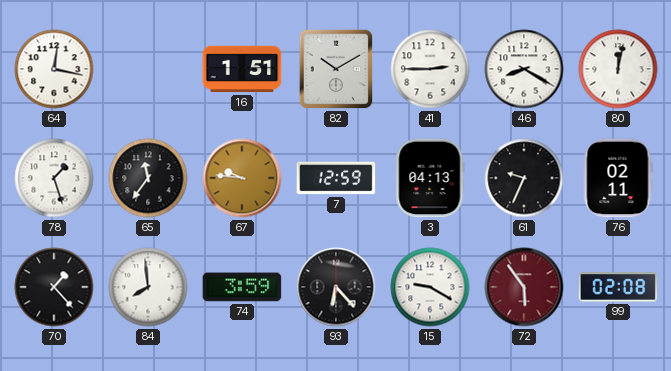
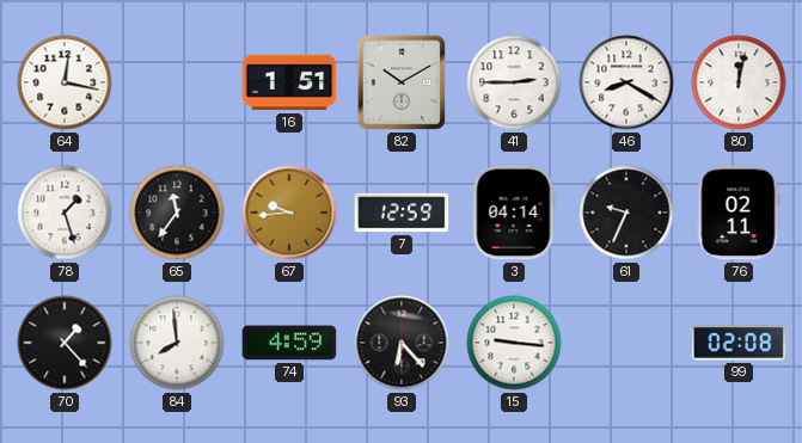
67: 9:46 -> 9:44 (289, 213)
3: 04:13 -> 04:14 (514, 213)
74: 3:59 -> 4:59 (289, 343)
15: 9:20 -> 9:16 (514, 343)
72: 5:54 -> none (524, 287)
